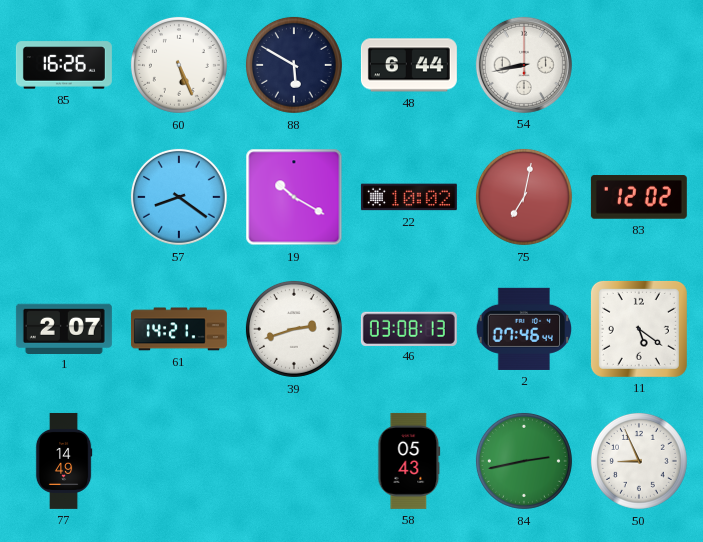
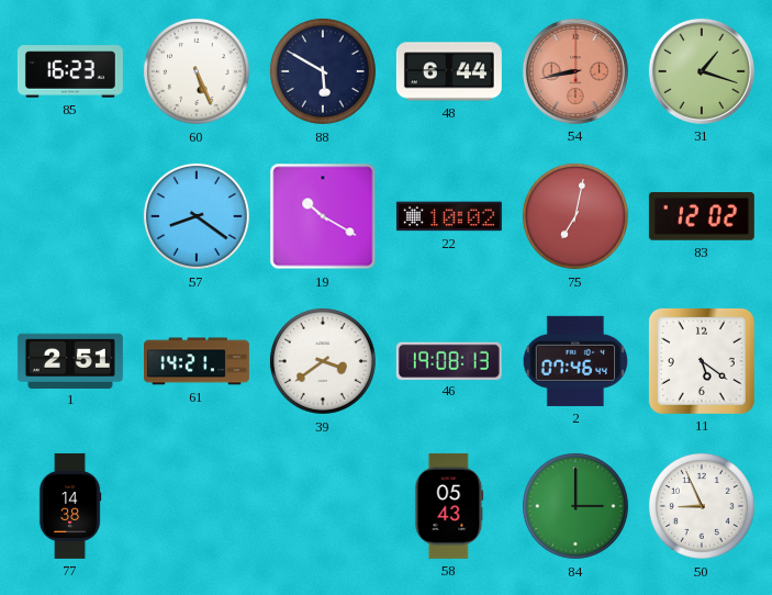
85: 16:26 -> 16:23 (70, 71)
54 dial: white -> salmon (575, 71)
31: none -> 1:18 (702, 71)
1: 2:07 -> 2:51 (70, 360)
39: 2:42 -> 3:39 (323, 361)
46: 03:08 -> 19:08 (449, 360)
77: 14:49 -> 14:38 (70, 506)
84: 2:43 -> 3:00 (575, 506)
